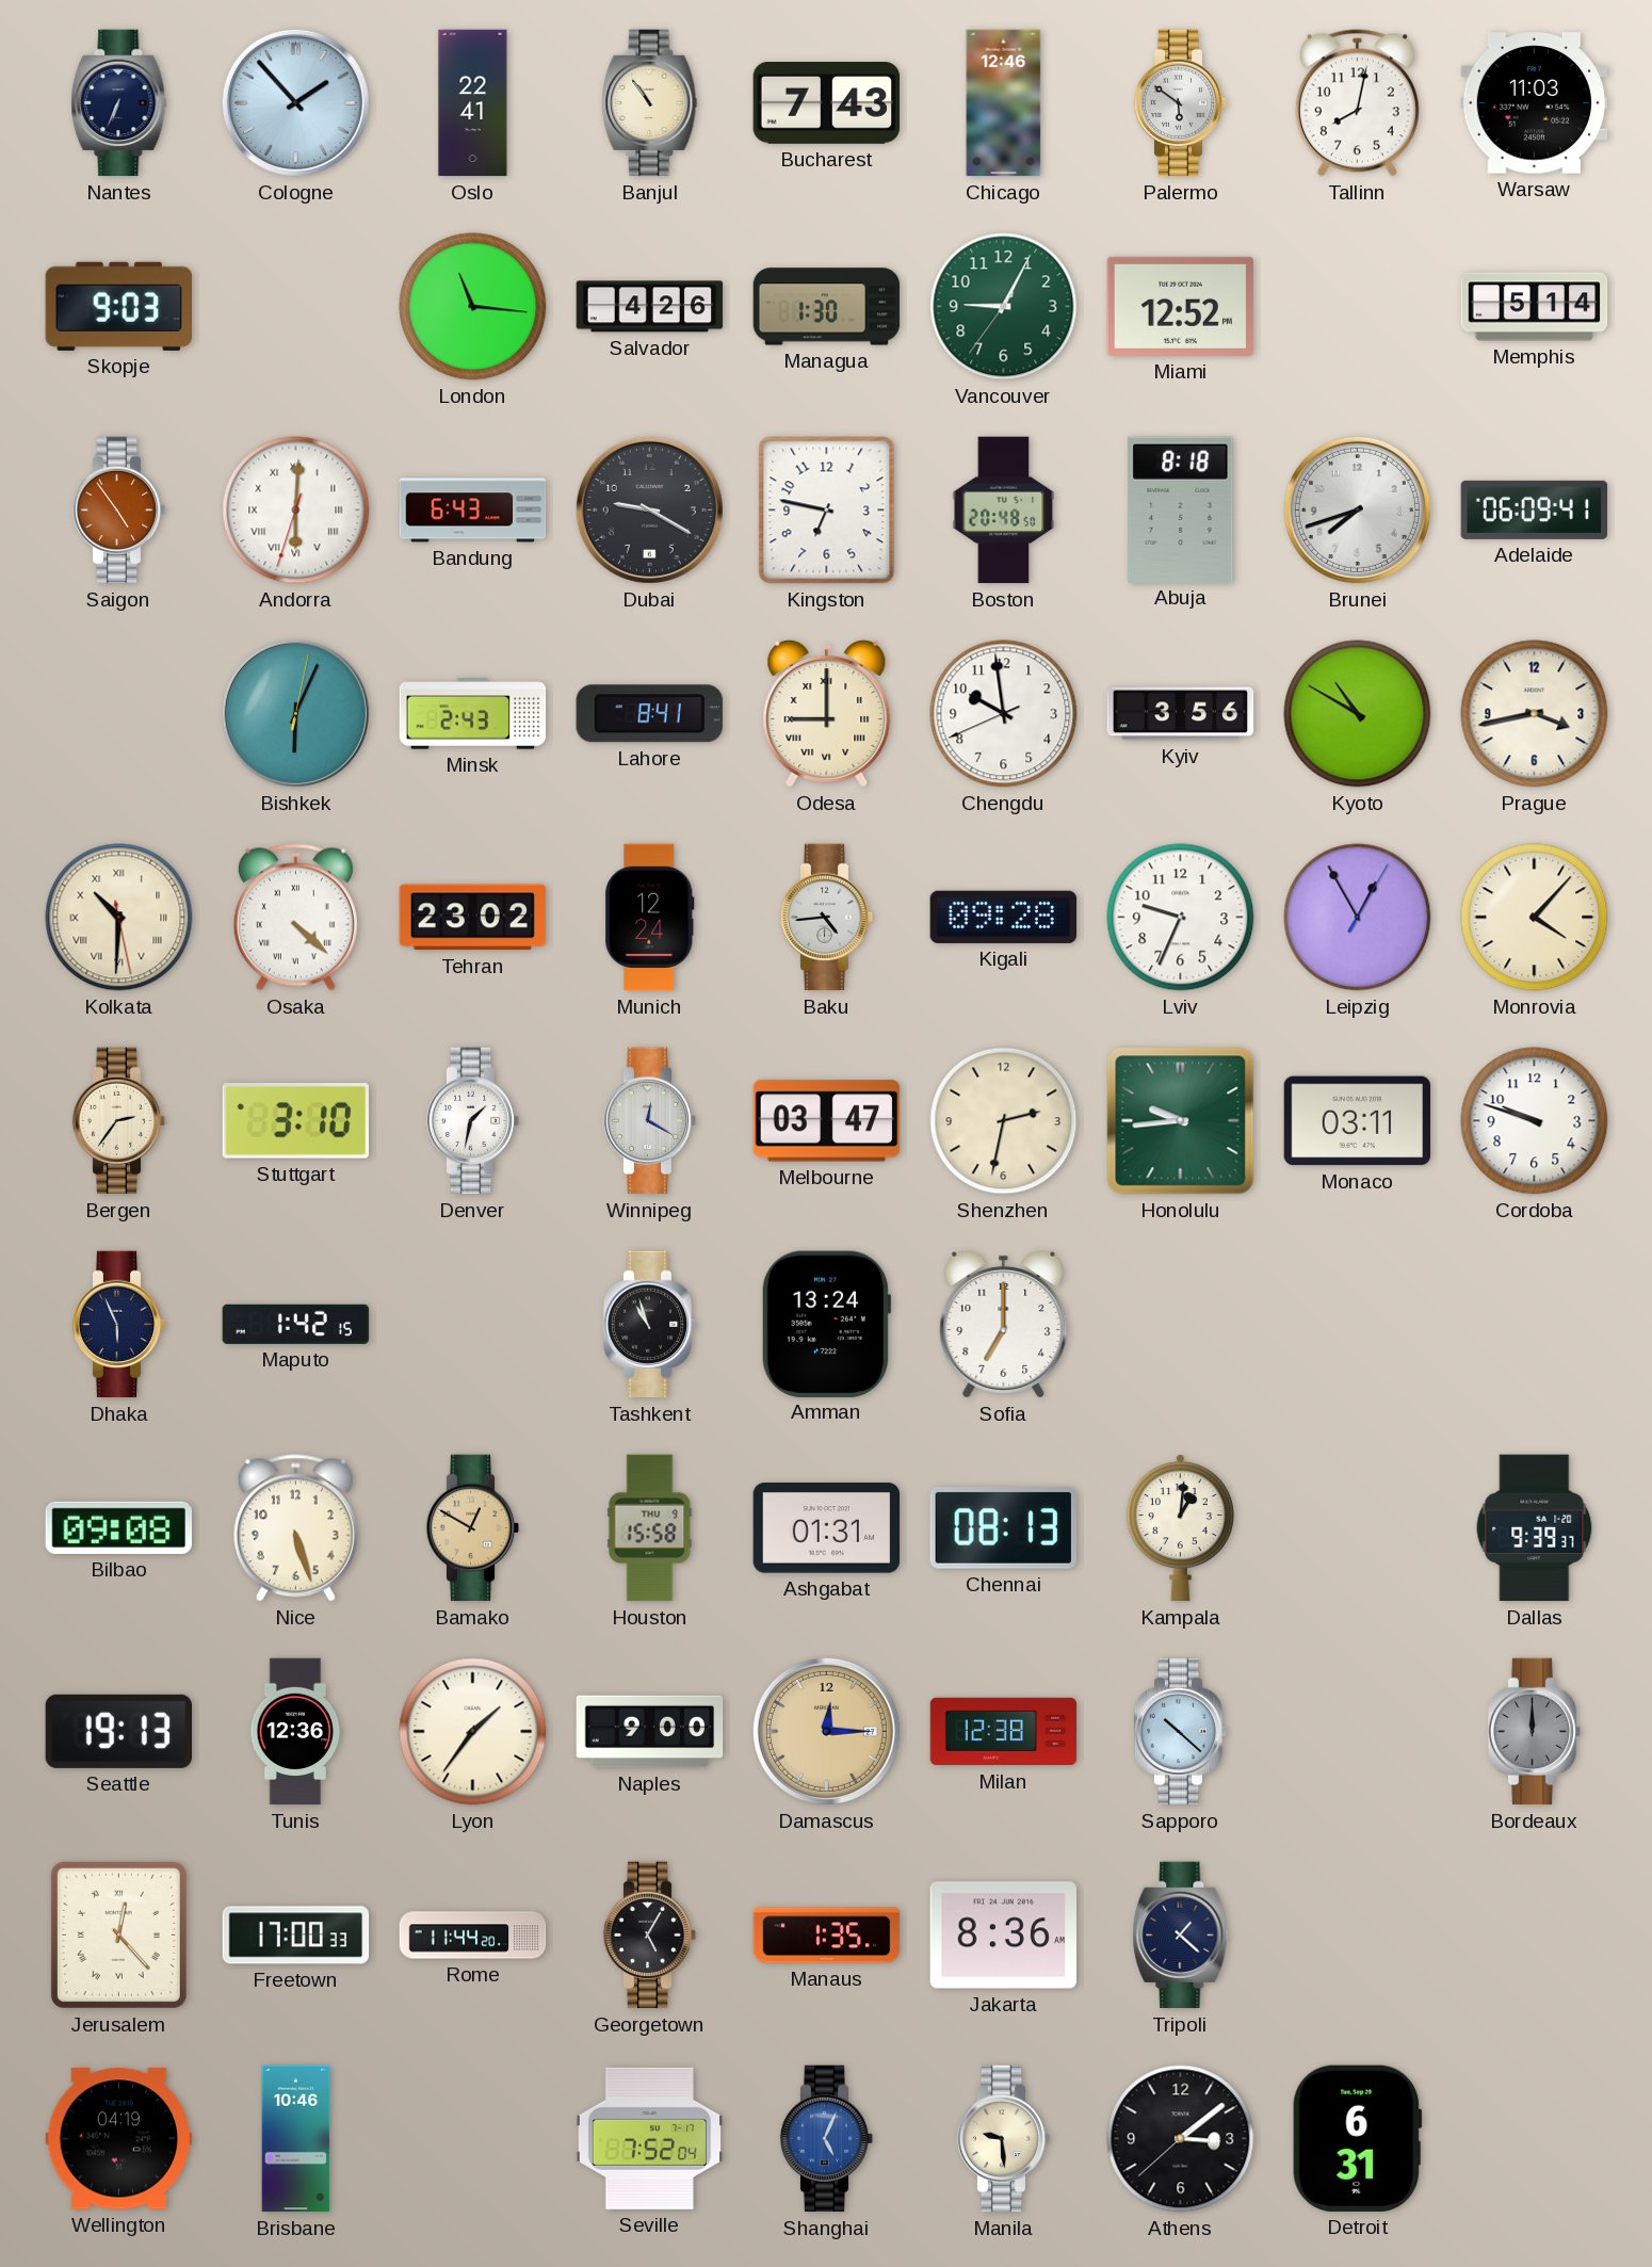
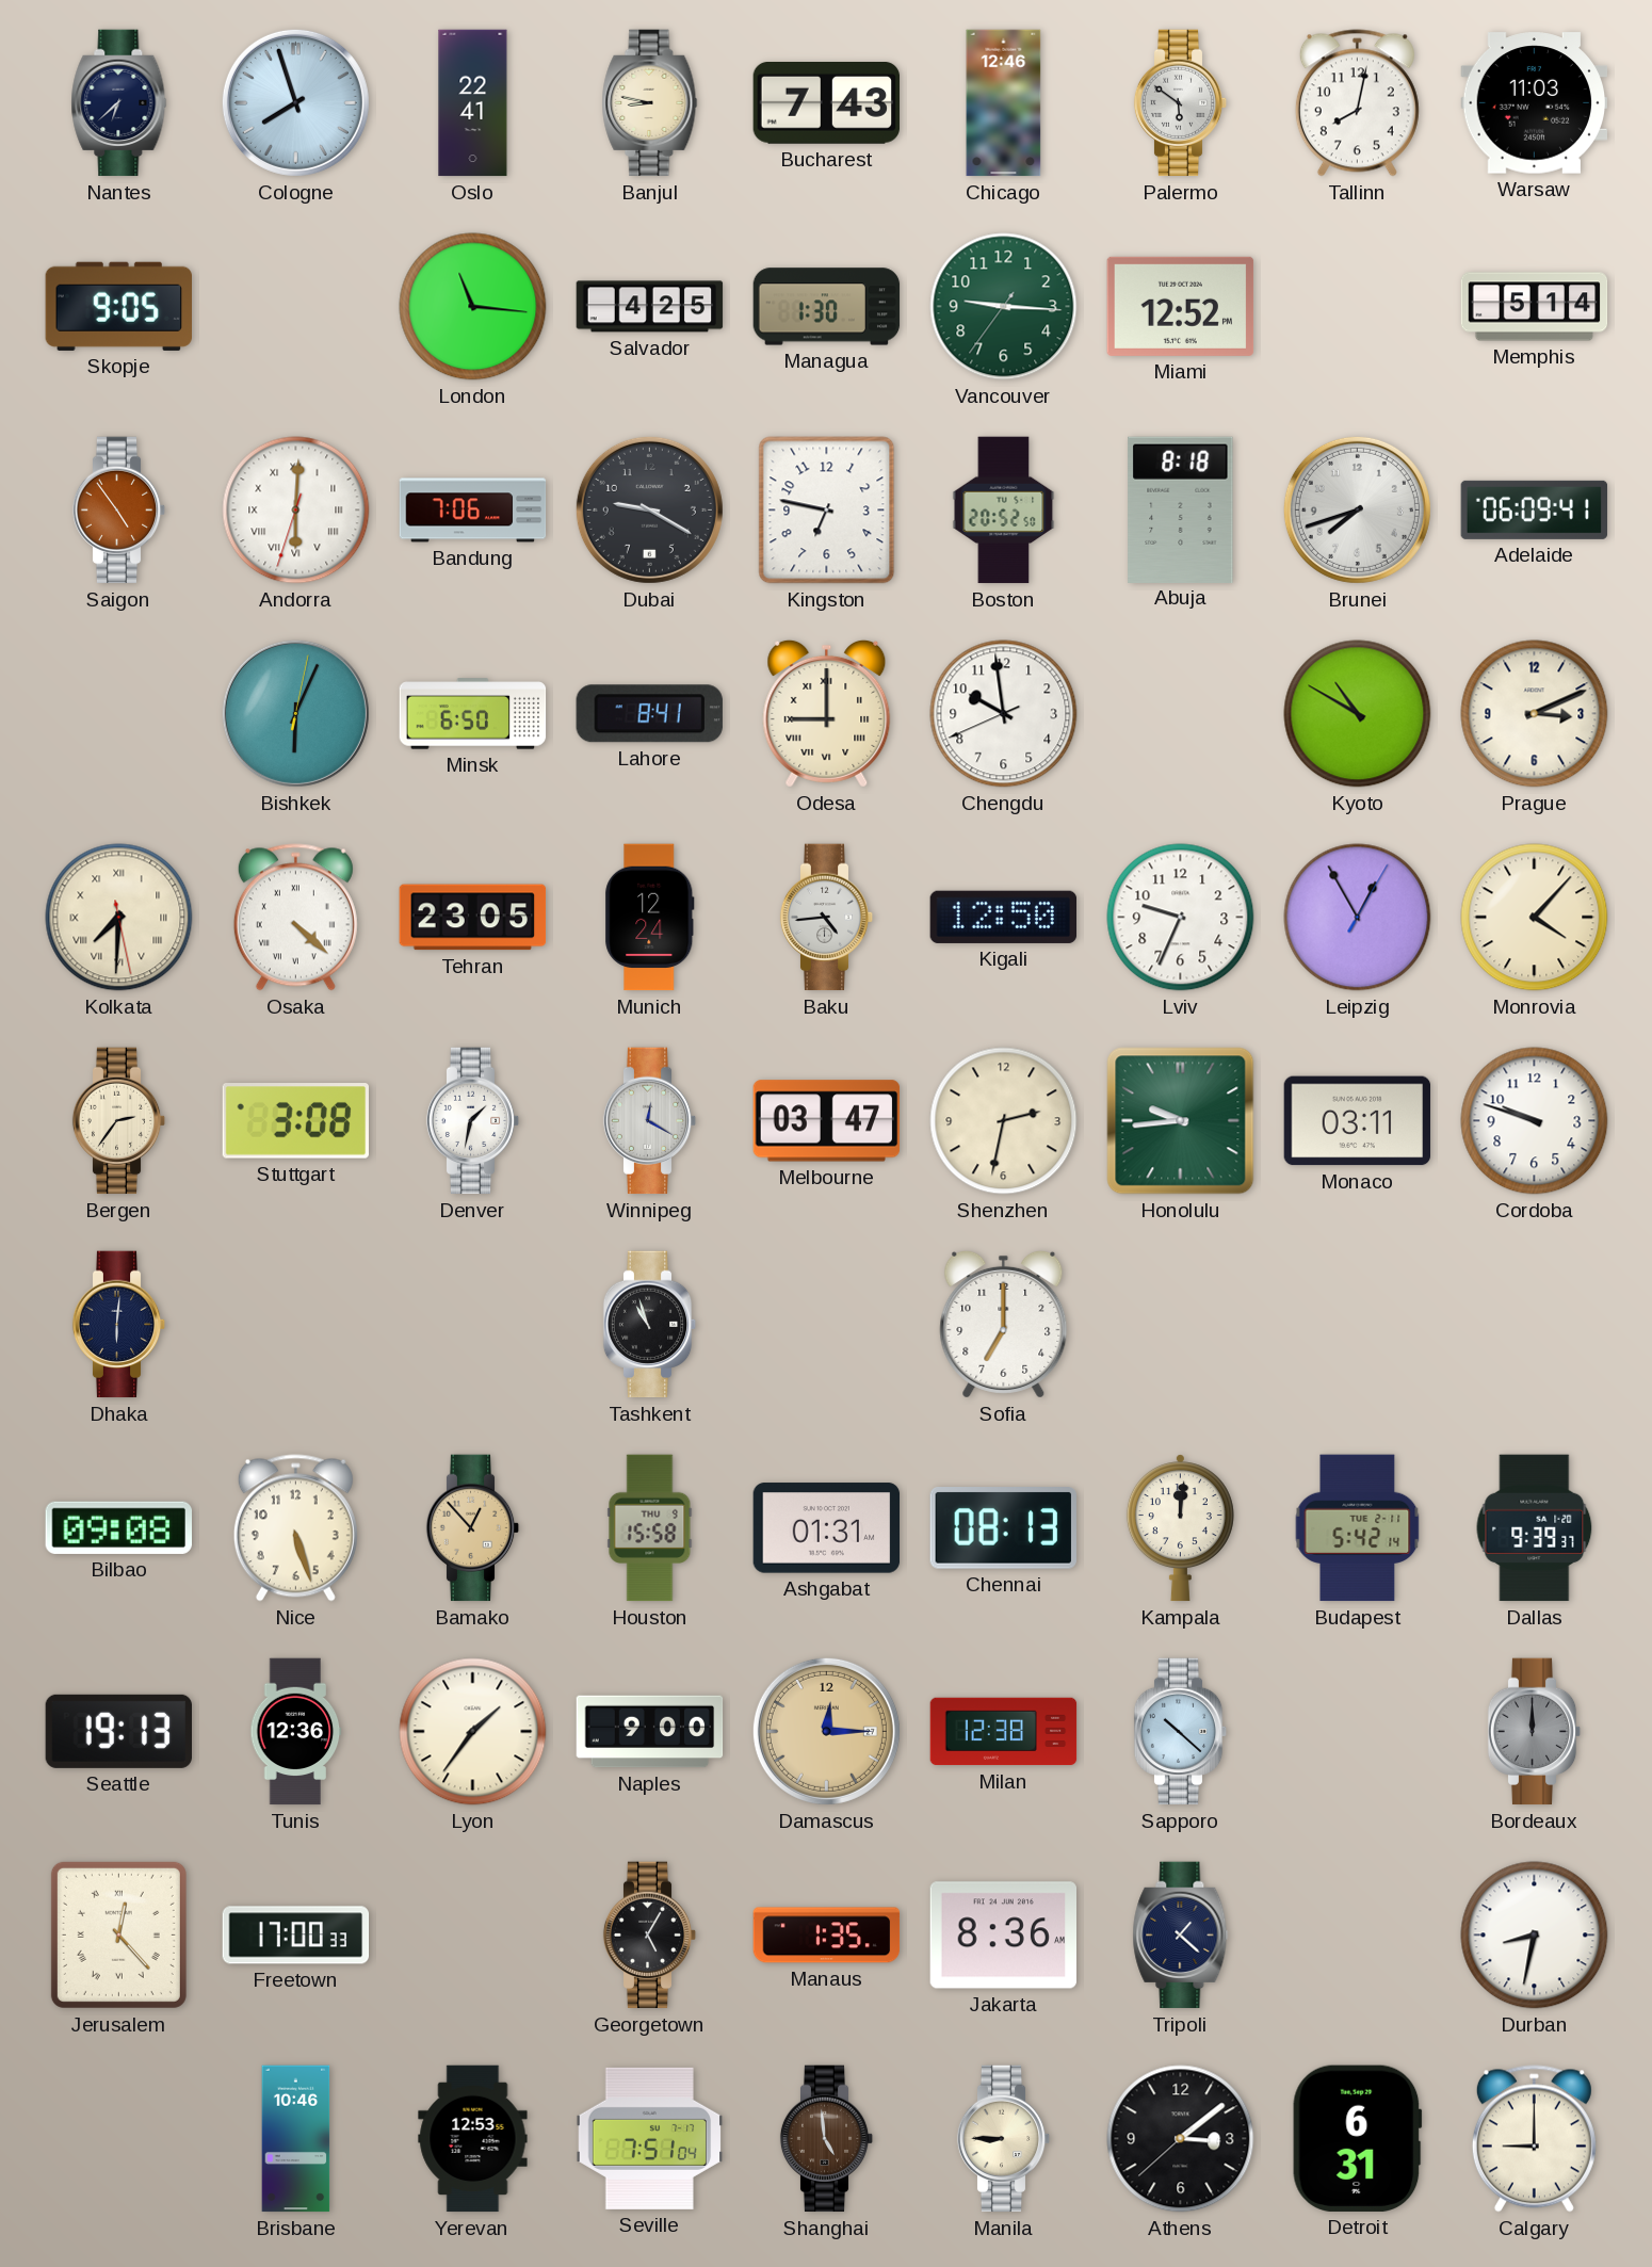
Nantes: 6:34 -> 6:38 (119, 103)
Cologne: 1:53 -> 7:57 (295, 102)
Banjul: 10:54 -> 8:47 (650, 103)
Skopje: 9:03 -> 9:05 (118, 306)
Salvador: 4:26 -> 4:25 (650, 307)
Vancouver: 9:04 -> 9:15 (1004, 307)
Bandung: 6:43 -> 7:06 (473, 511)
Boston: 20:48 -> 20:52 (1004, 511)
Minsk: 2:43 -> 6:50 (473, 714)
Kyiv: 3:56 -> none (1181, 714)
Prague: 3:43 -> 3:11 (1535, 714)
Kolkata: 10:30 -> 7:30 (119, 918)
Tehran: 23:02 -> 23:05 (473, 918)
Kigali: 09:28 -> 12:50 (1003, 917)
Stuttgart: 3:10 -> 3:08 (295, 1121)
Dhaka: 5:56 -> 6:01 (119, 1325)
Maputo: 1:42 -> none (296, 1324)
Amman: 13:24 -> none (825, 1324)
Bamako: 12:50 -> 12:53 (473, 1528)
Kampala: 1:01 -> 12:01 (1180, 1528)
Budapest: none -> 5:42 (1358, 1528)
Rome: 11:44 -> none (473, 1936)
Durban: none -> 8:32 (1535, 1936)
Wellington: 04:19 -> none (119, 2139)
Yerevan: none -> 12:53 (473, 2139)
Seville: 7:52 -> 7:51 (650, 2138)
Shanghai: 5:04 -> 4:59 (827, 2139)
Shanghai dial: blue -> brown (827, 2139)
Manila: 9:29 -> 8:45 (1004, 2139)
Calgary: none -> 9:00 (1534, 2139)
